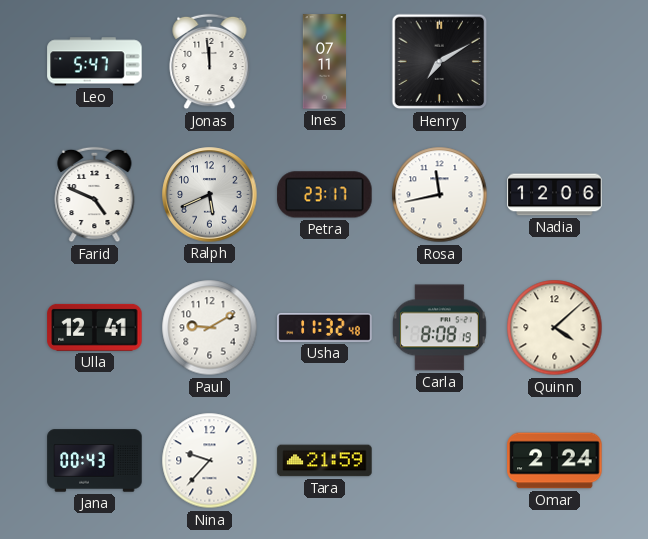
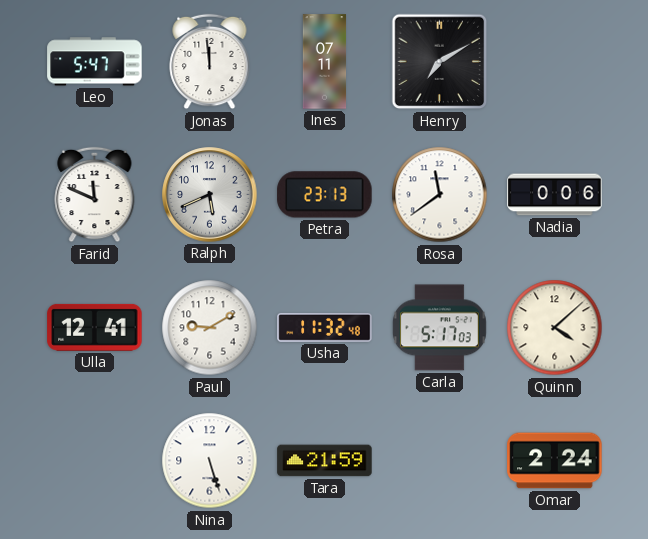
Farid: 4:49 -> 11:49 (95, 195)
Petra: 23:17 -> 23:13 (325, 195)
Rosa: 11:43 -> 11:39 (440, 195)
Nadia: 12:06 -> 0:06 (555, 195)
Carla: 8:08 -> 5:17 (439, 328)
Jana: 00:43 -> none (95, 461)
Nina: 9:37 -> 5:27 (210, 461)
